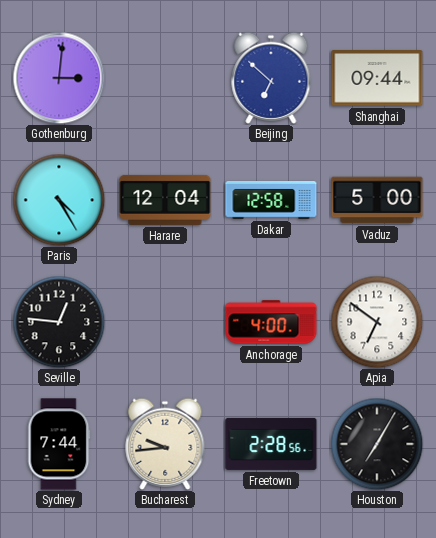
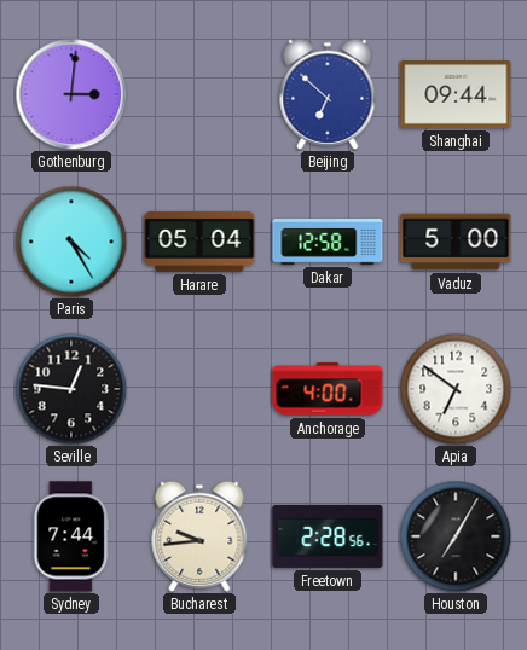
Harare: 12:04 -> 05:04 (199, 242)
